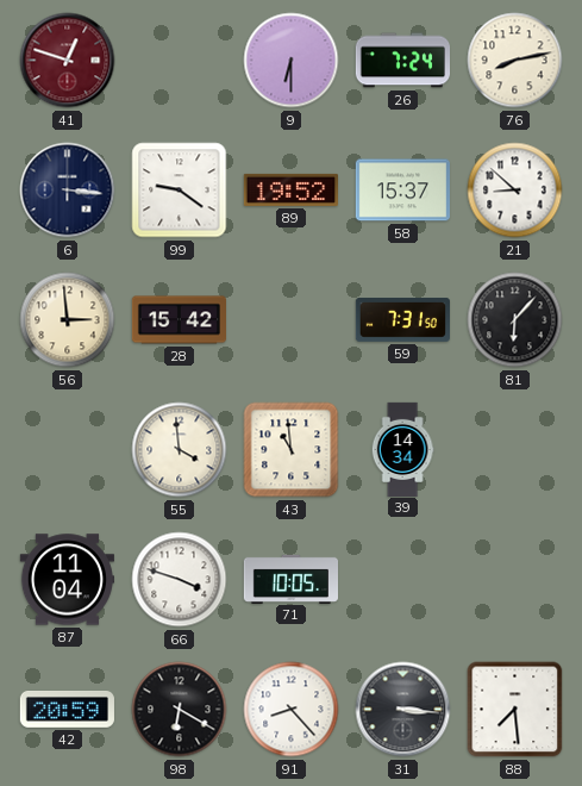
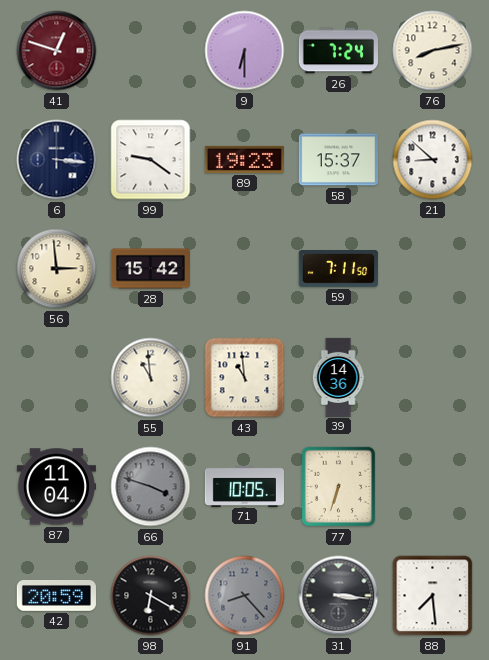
89: 19:52 -> 19:23 (244, 159)
59: 7:31 -> 7:11 (338, 269)
81: 6:07 -> none (515, 320)
55: 3:59 -> 10:59 (151, 378)
39: 14:34 -> 14:36 (338, 377)
66 dial: white -> grey (151, 487)
77: none -> 6:33 (339, 487)
91 dial: white -> grey (245, 596)
